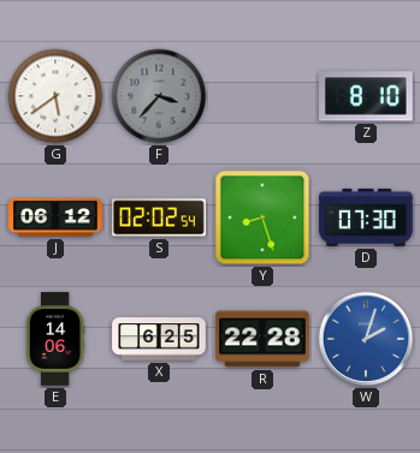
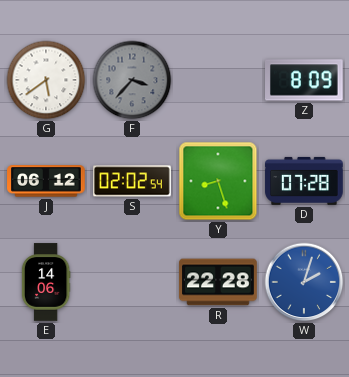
Z: 8:10 -> 8:09 (305, 80)
D: 07:30 -> 07:28 (304, 181)
X: 6:25 -> none (159, 339)
